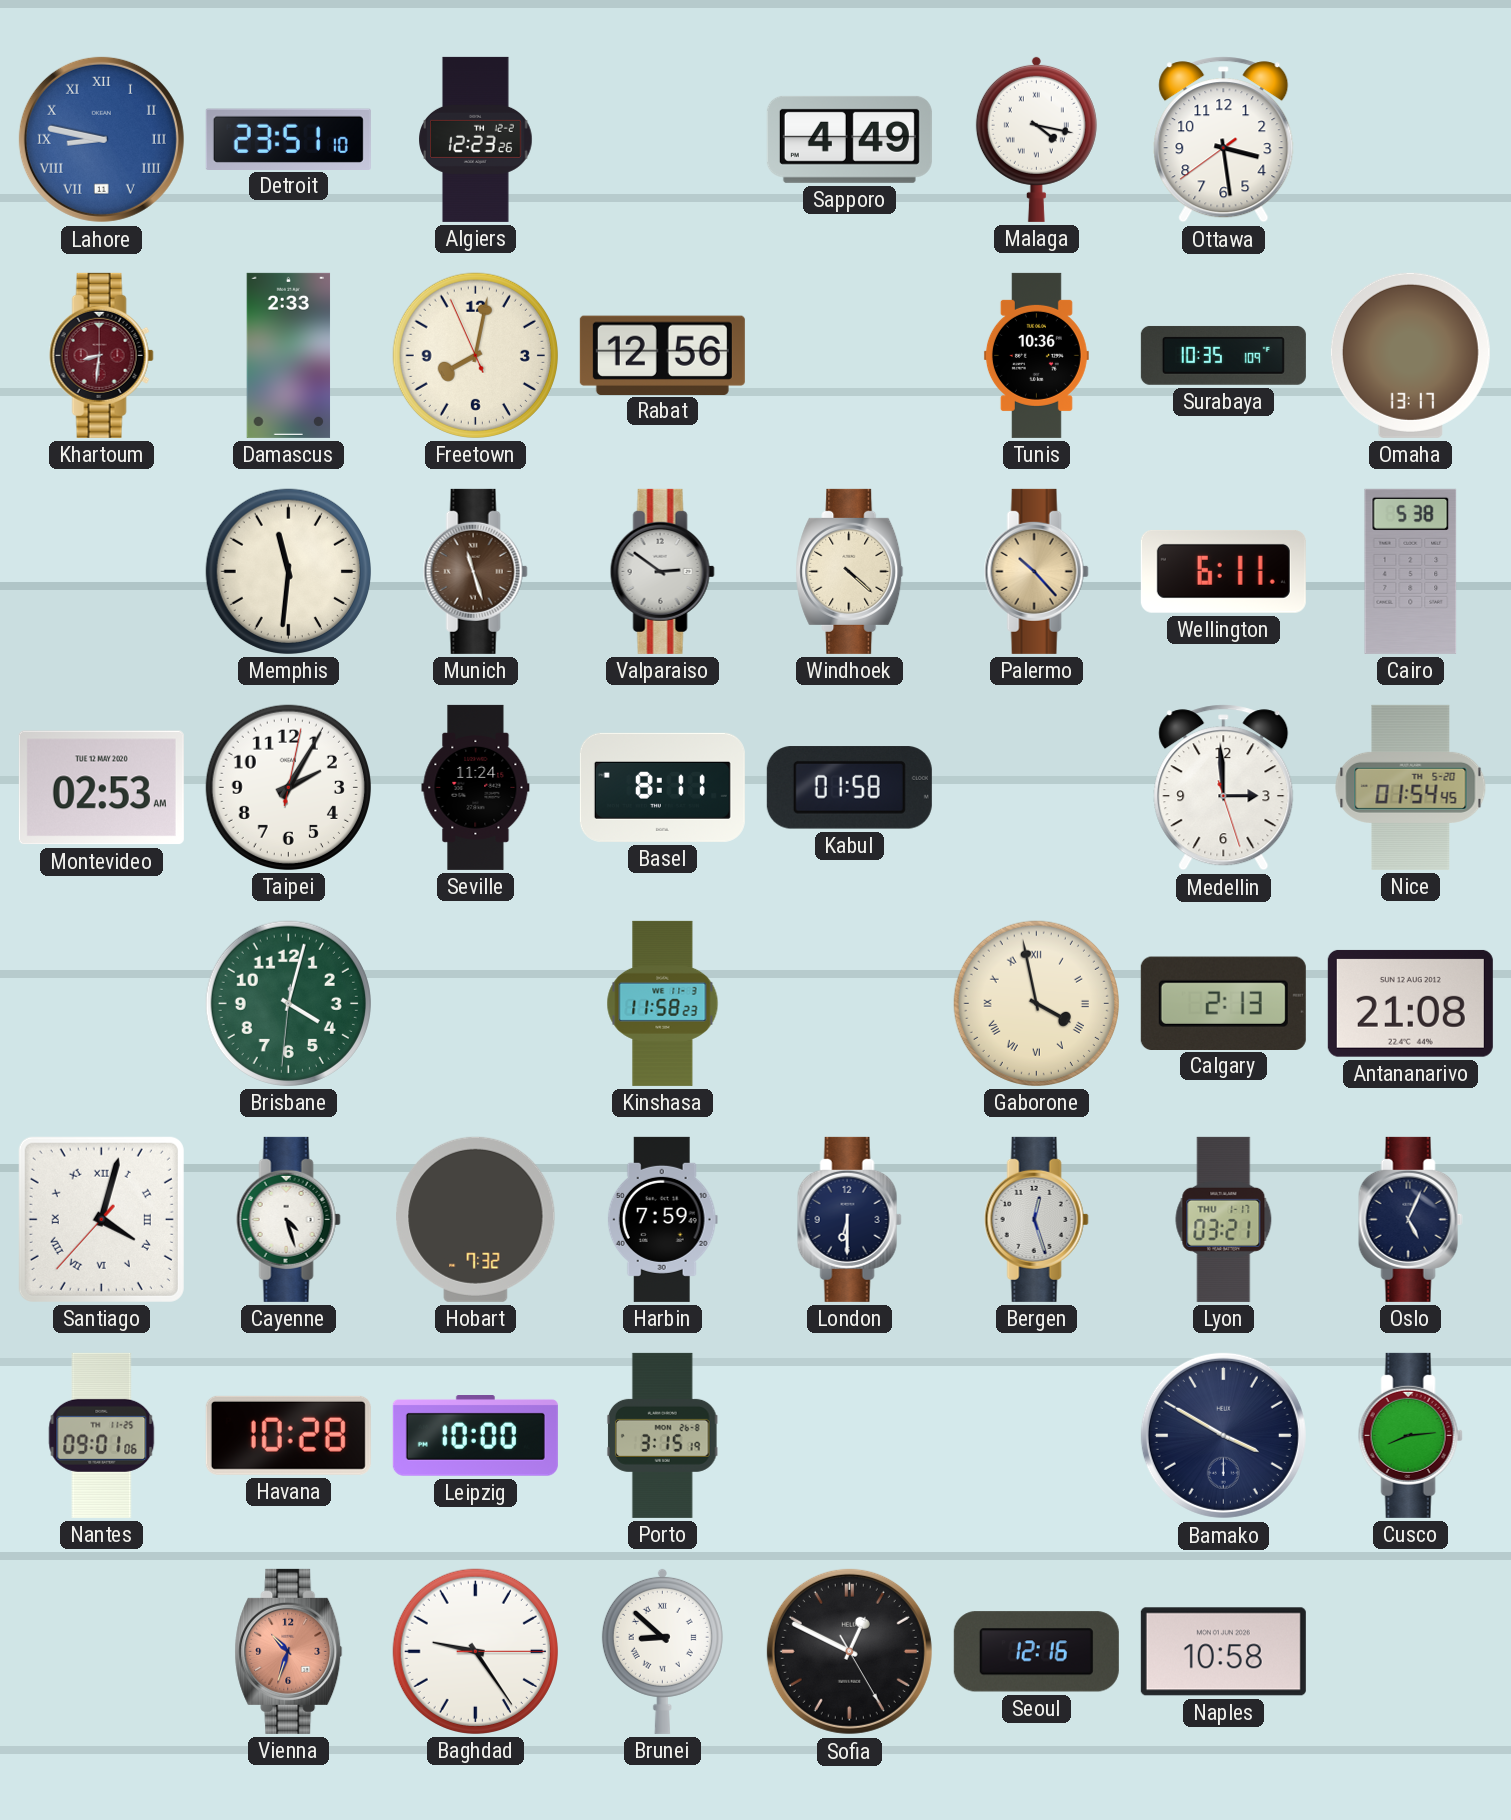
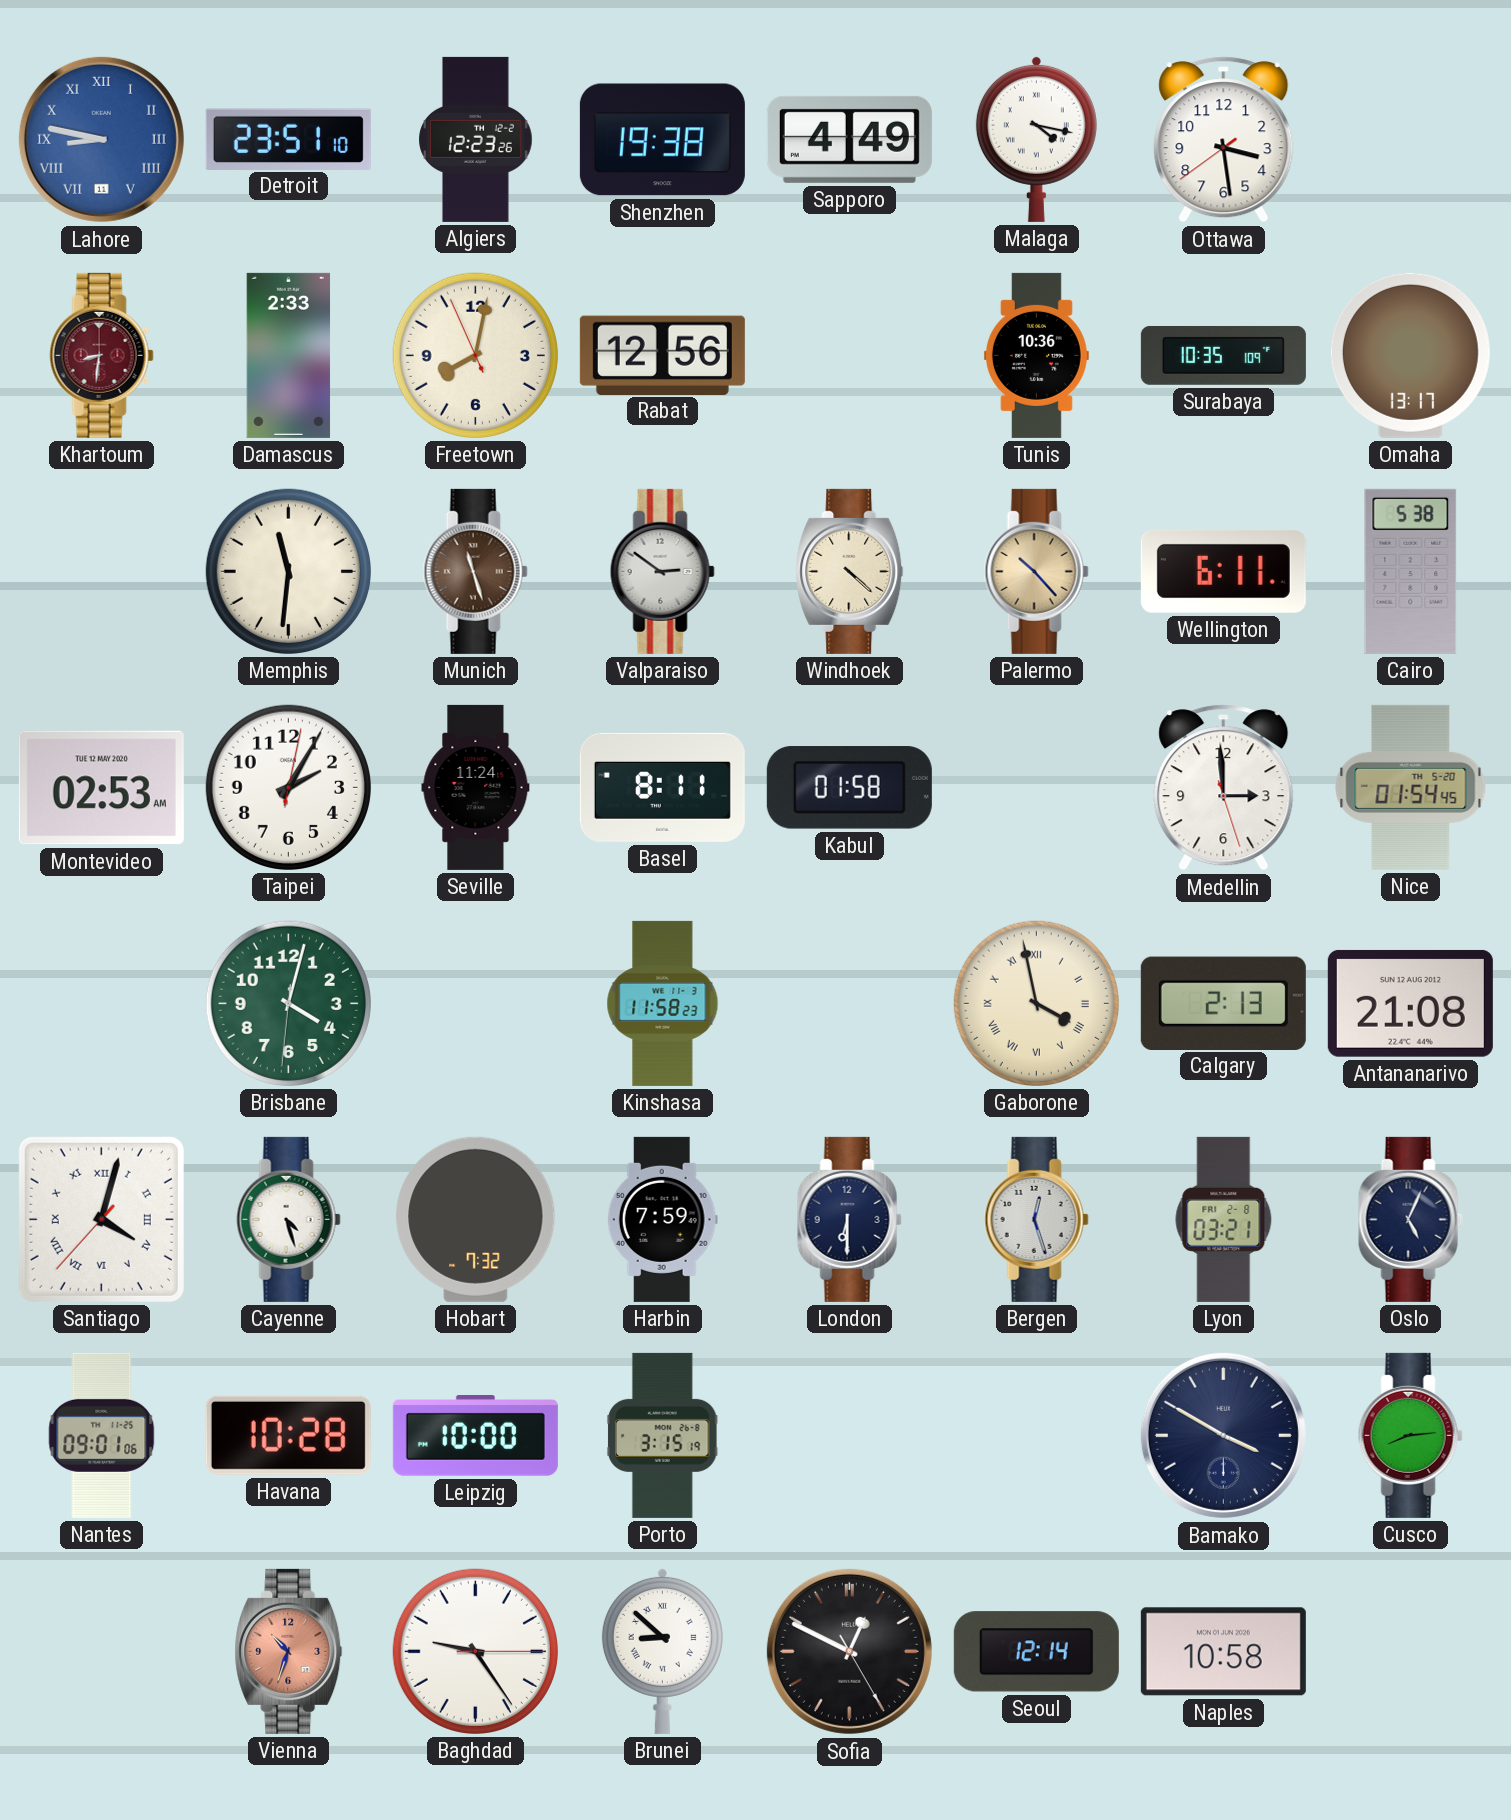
Shenzhen: none -> 19:38 (662, 140)
Lyon date: THU 1-17 -> FRI 2-8 (1224, 1219)
Seoul: 12:16 -> 12:14 (1036, 1652)
